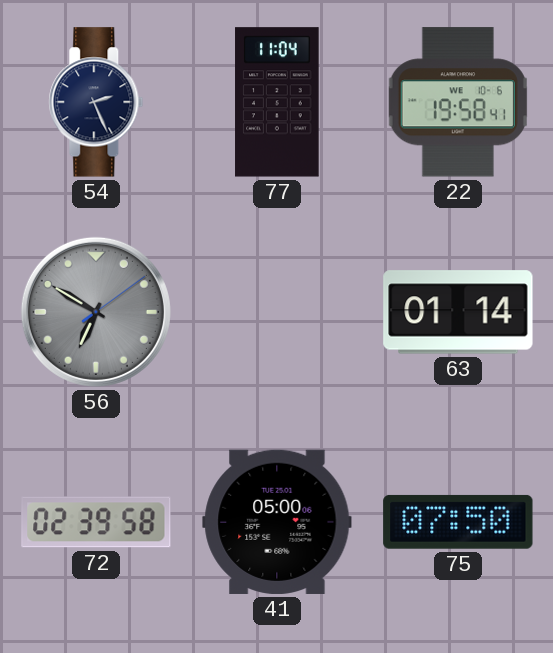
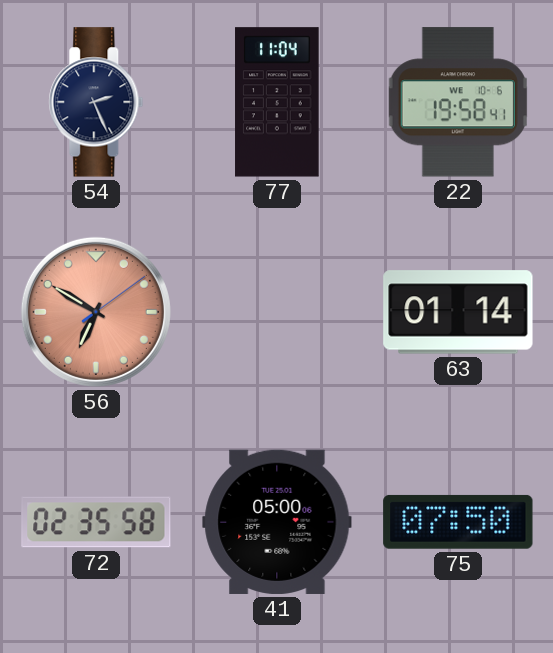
56 dial: grey -> salmon (96, 312)
72: 02:39 -> 02:35 (96, 522)
